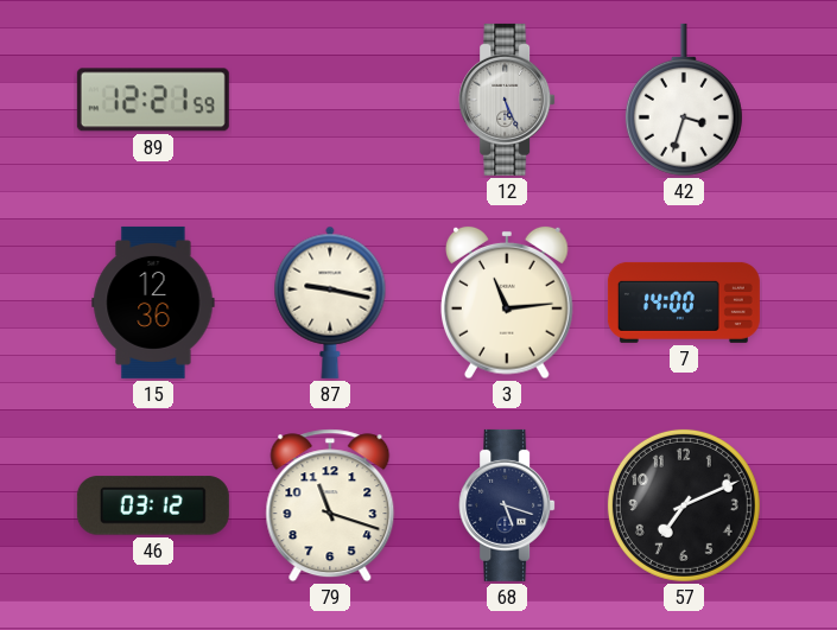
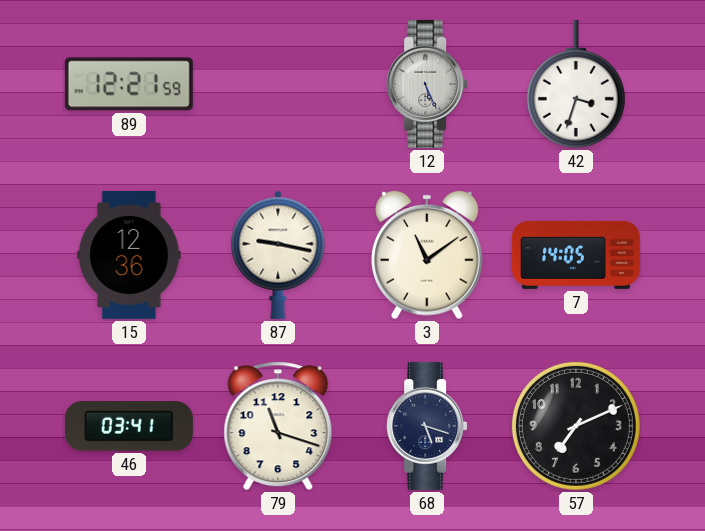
3: 11:14 -> 11:09 (428, 255)
7: 14:00 -> 14:05 (576, 255)
46: 03:12 -> 03:41 (129, 426)
